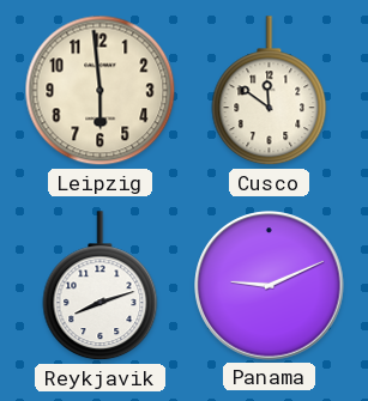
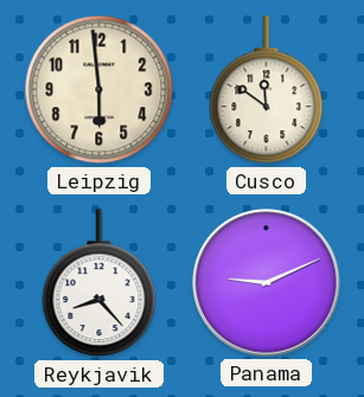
Reykjavik: 8:12 -> 8:23 (100, 283)
